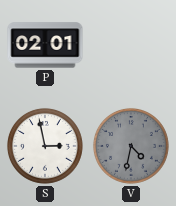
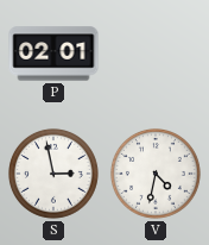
V dial: grey -> white (156, 174)
